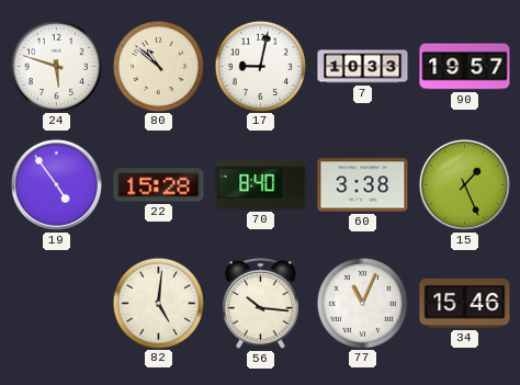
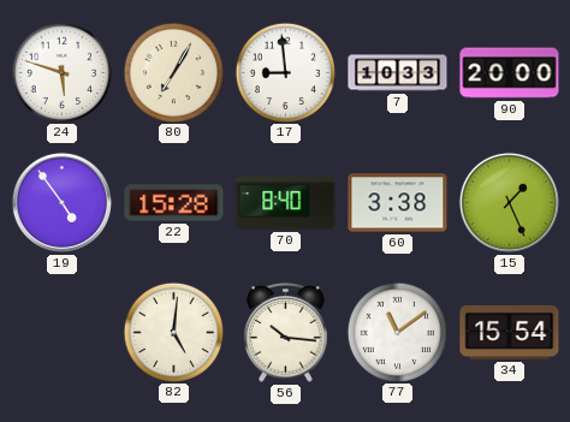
80: 10:52 -> 7:05 (173, 72)
17: 9:02 -> 8:59 (285, 72)
90: 19:57 -> 20:00 (510, 73)
77: 11:04 -> 11:09 (397, 332)
34: 15:46 -> 15:54 (510, 332)
